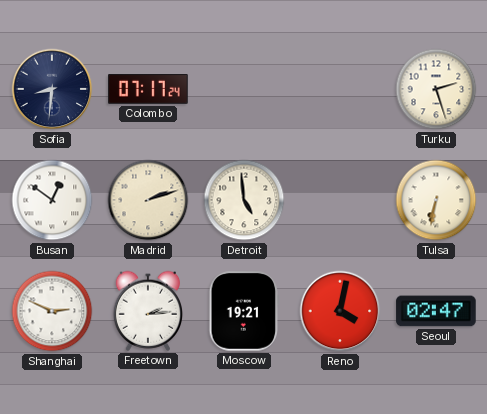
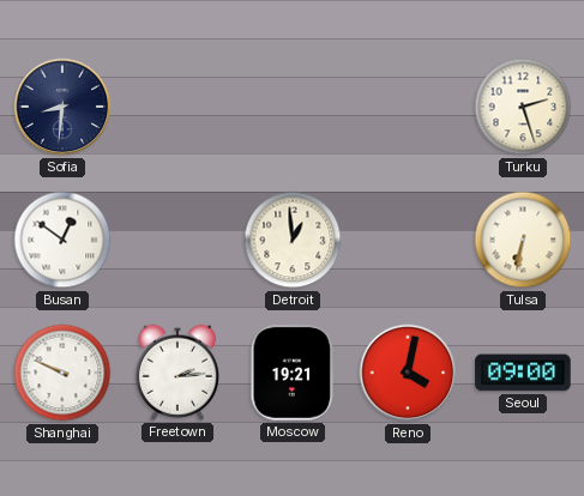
Colombo: 07:17 -> none (148, 90)
Madrid: 2:12 -> none (148, 200)
Detroit: 4:59 -> 12:59 (293, 240)
Shanghai: 2:49 -> 9:49 (62, 373)
Seoul: 02:47 -> 09:00 (523, 373)
